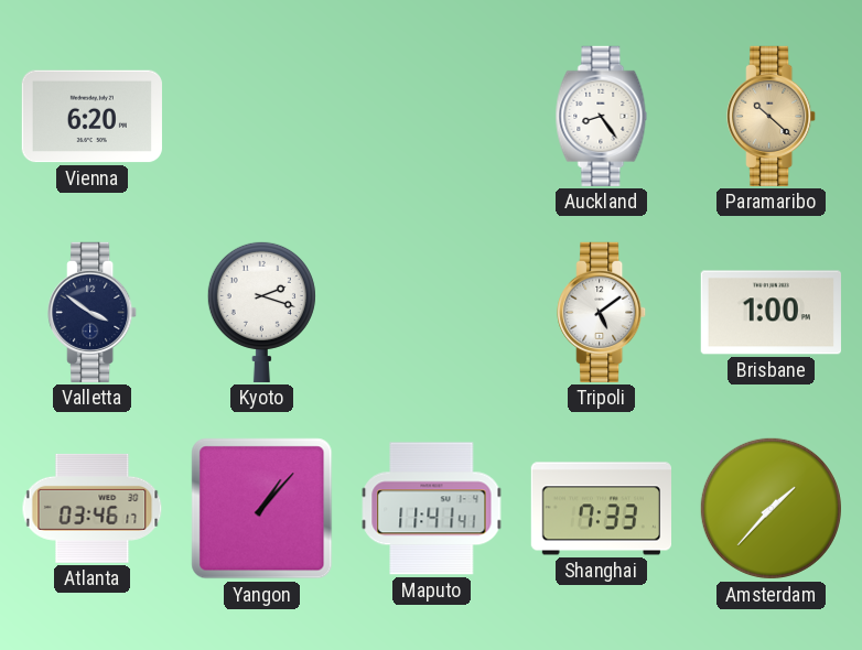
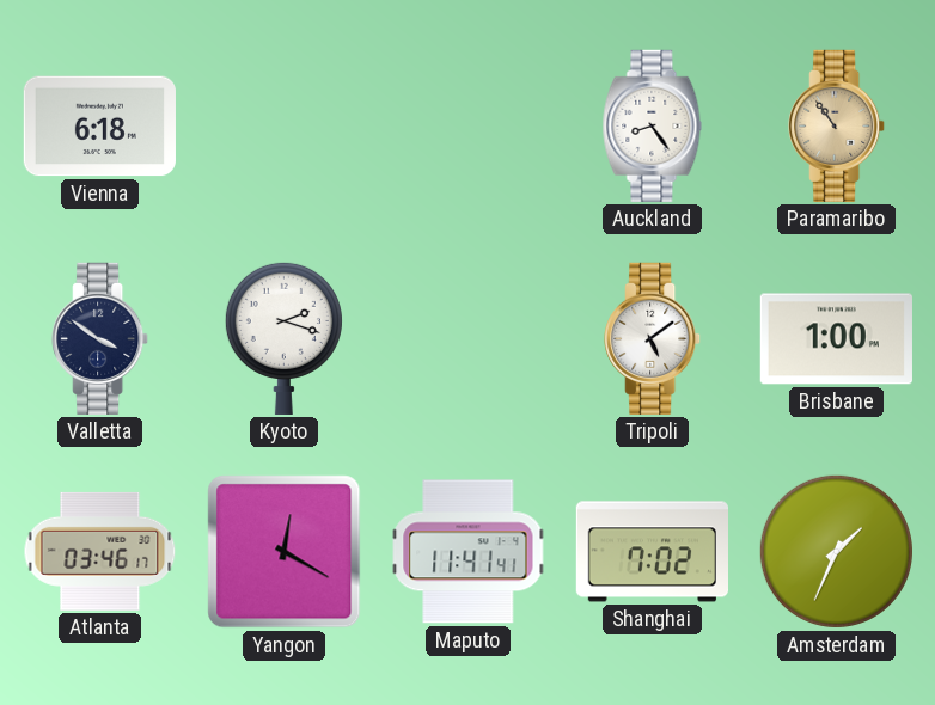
Vienna: 6:20 -> 6:18 (99, 127)
Paramaribo: 10:22 -> 10:54 (837, 125)
Yangon: 1:07 -> 12:20 (285, 552)
Shanghai: 7:33 -> 7:02 (652, 552)
Amsterdam: 1:37 -> 1:34 (836, 551)
